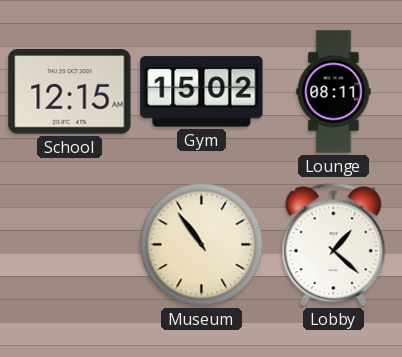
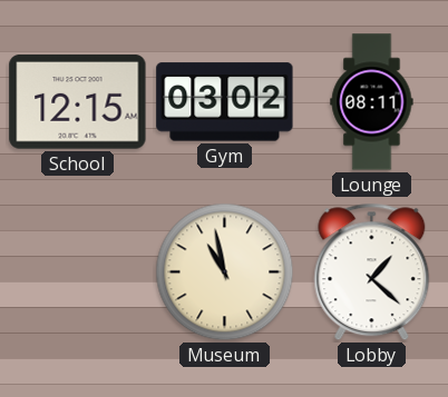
Gym: 15:02 -> 03:02 (225, 102)
Museum: 10:54 -> 10:58 (225, 272)
